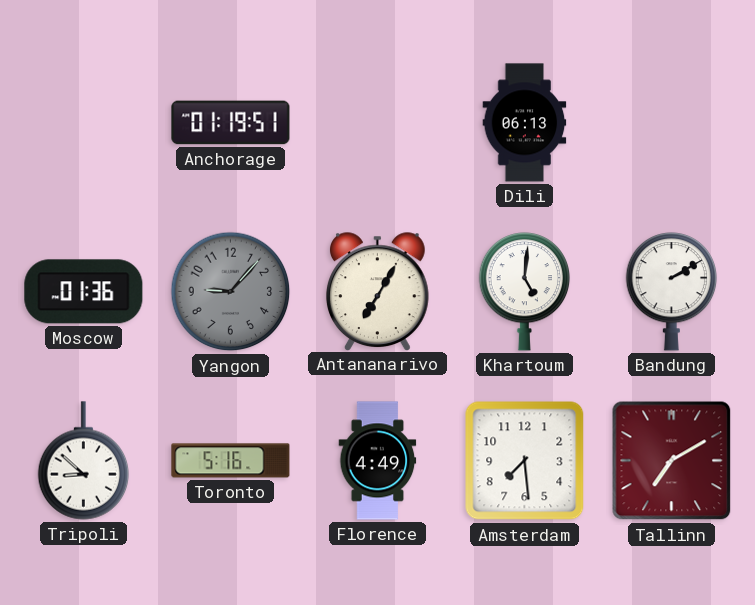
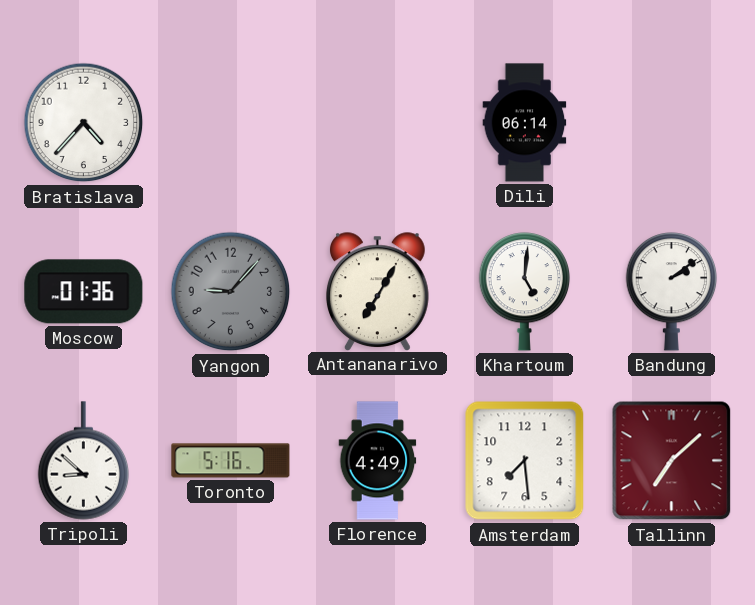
Bratislava: none -> 4:37 (84, 123)
Anchorage: 01:19 -> none (231, 123)
Dili: 06:13 -> 06:14 (525, 123)
Bandung: 2:10 -> 2:09 (672, 292)
Tallinn: 7:10 -> 7:08 (672, 461)
